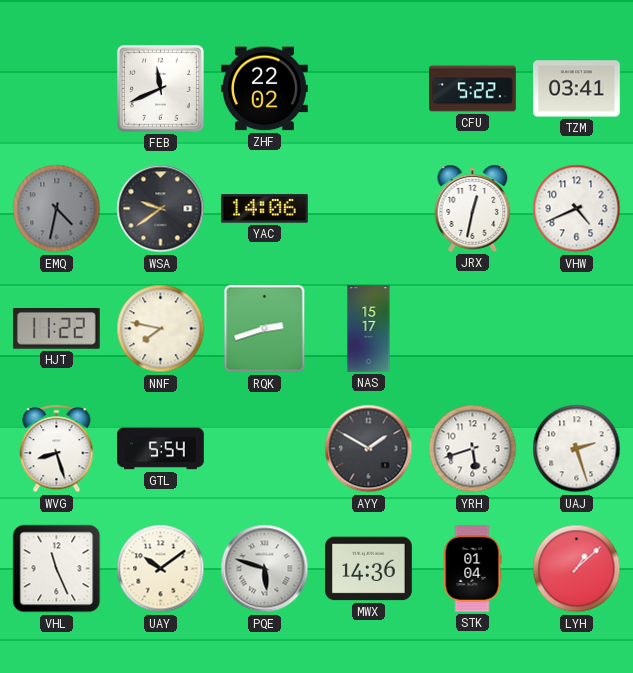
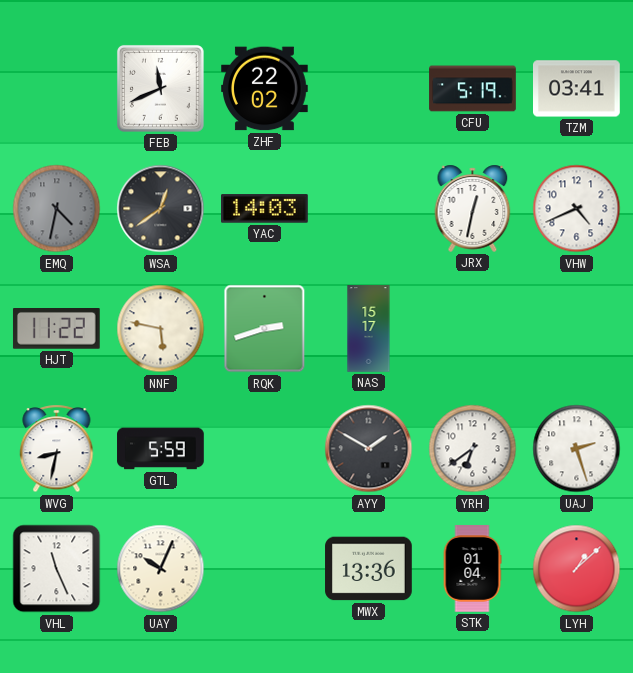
CFU: 5:22 -> 5:19 (473, 89)
WSA: 9:39 -> 12:39 (161, 209)
YAC: 14:06 -> 14:03 (265, 209)
NNF: 7:47 -> 5:47 (161, 329)
WVG: 8:27 -> 8:32 (57, 449)
GTL: 5:54 -> 5:59 (161, 449)
YRH: 5:42 -> 6:39 (473, 449)
UAY: 10:09 -> 10:04 (161, 569)
PQE: 5:48 -> none (265, 569)
MWX: 14:36 -> 13:36 (369, 569)
